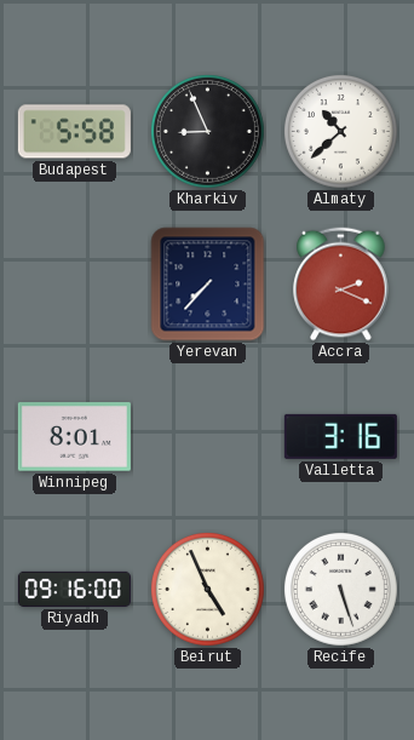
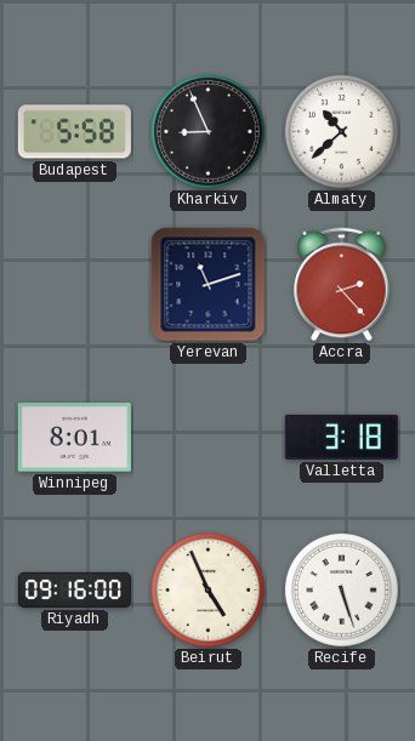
Yerevan: 7:37 -> 11:12 (209, 285)
Accra: 2:19 -> 2:23 (342, 285)
Valletta: 3:16 -> 3:18 (341, 437)
